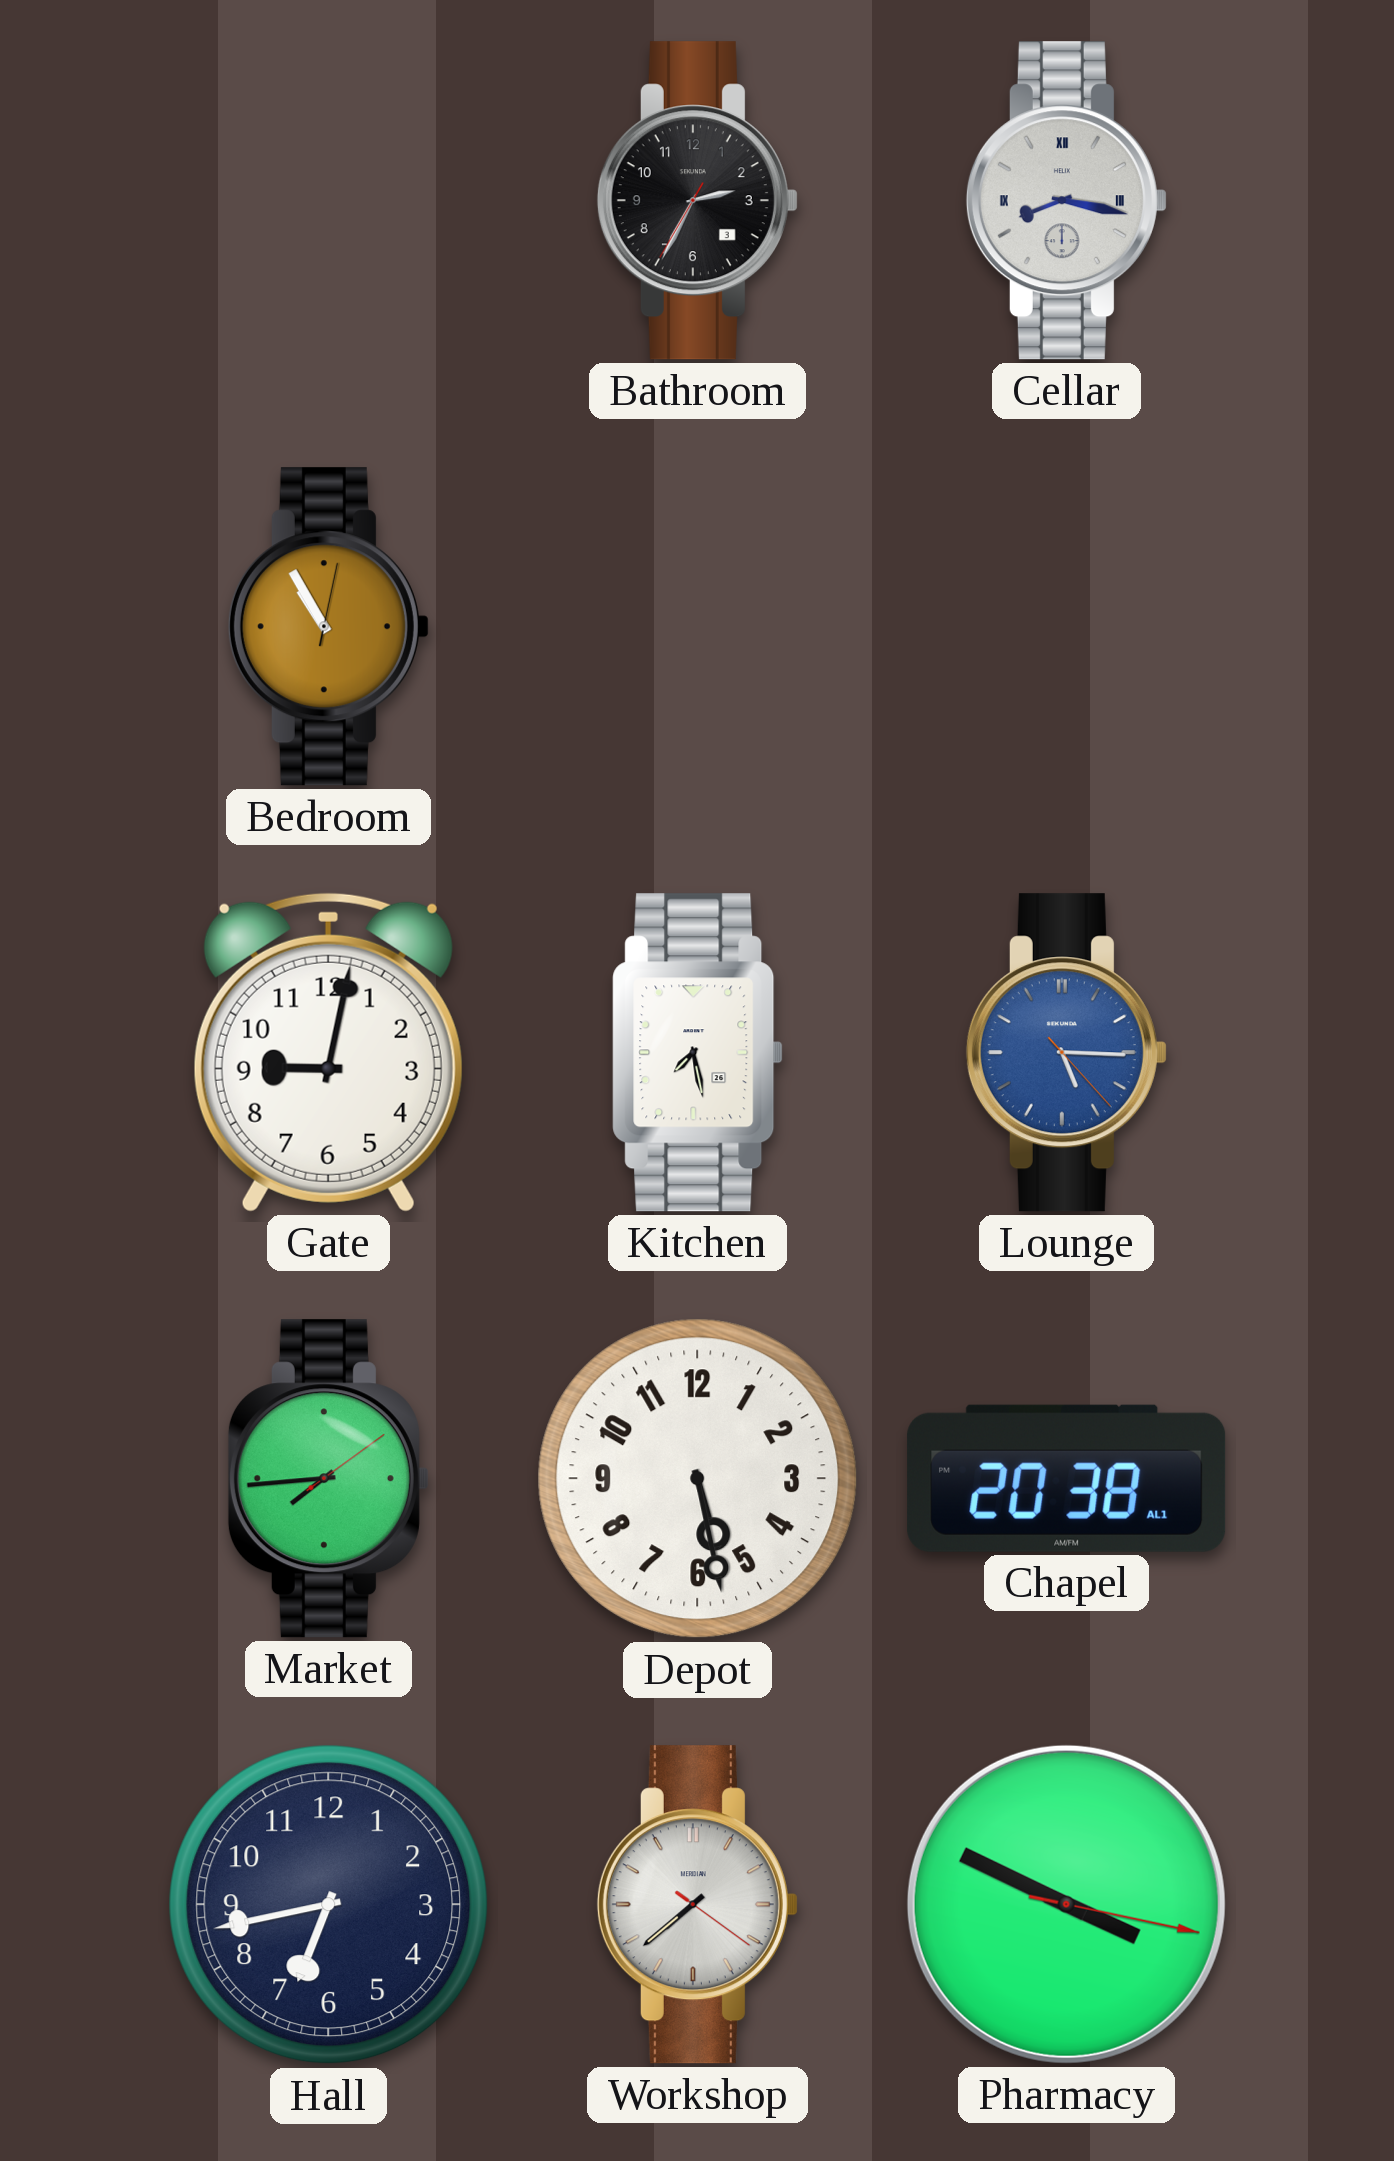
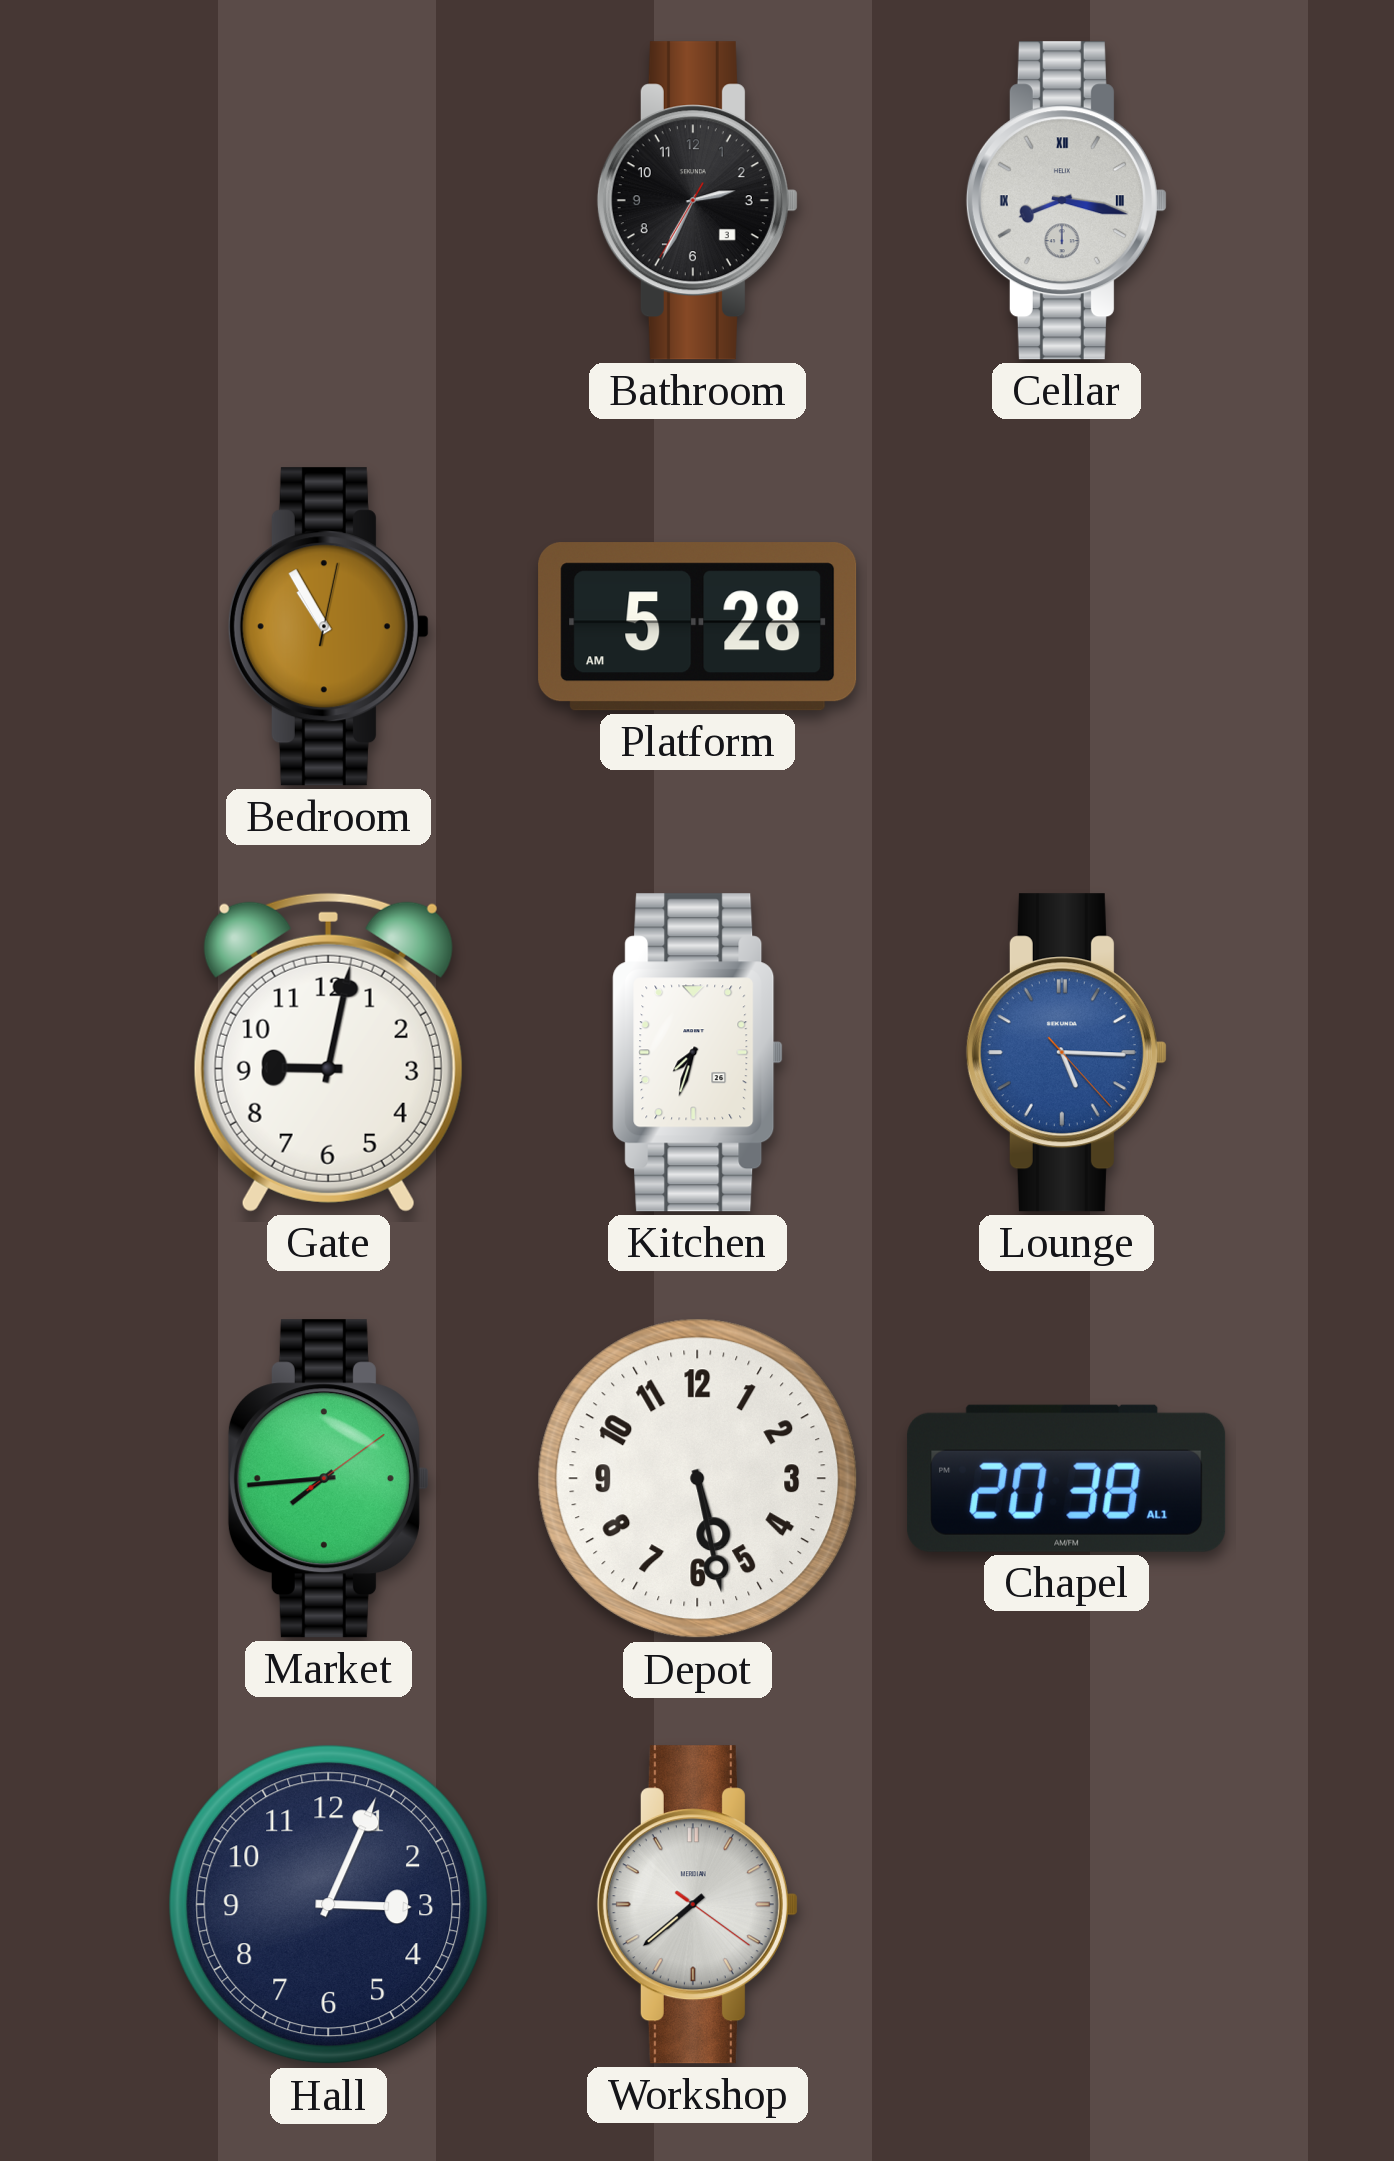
Platform: none -> 5:28 (698, 627)
Kitchen: 7:28 -> 7:33 (698, 1053)
Hall: 6:43 -> 3:04 (329, 1905)
Pharmacy: 3:49 -> none (1066, 1904)
